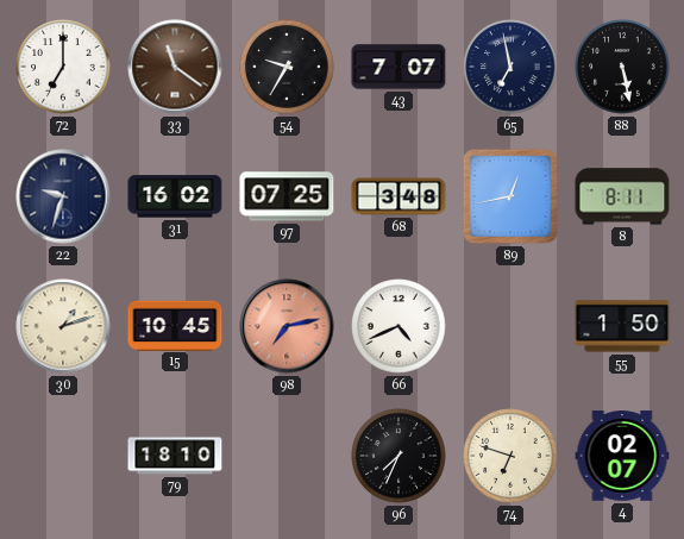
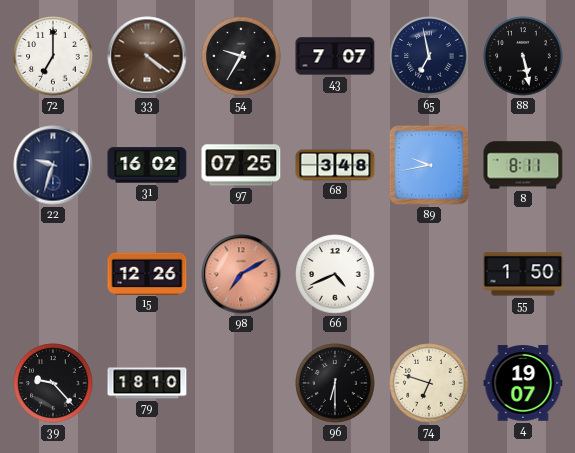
33: 11:21 -> 4:21 (147, 56)
89: 12:43 -> 9:43 (429, 165)
30: 1:12 -> none (63, 326)
15: 10:45 -> 12:26 (147, 273)
98: 7:13 -> 7:10 (241, 274)
39: none -> 9:23 (53, 383)
96: 7:34 -> 6:30 (335, 383)
4: 02:07 -> 19:07 (523, 383)
